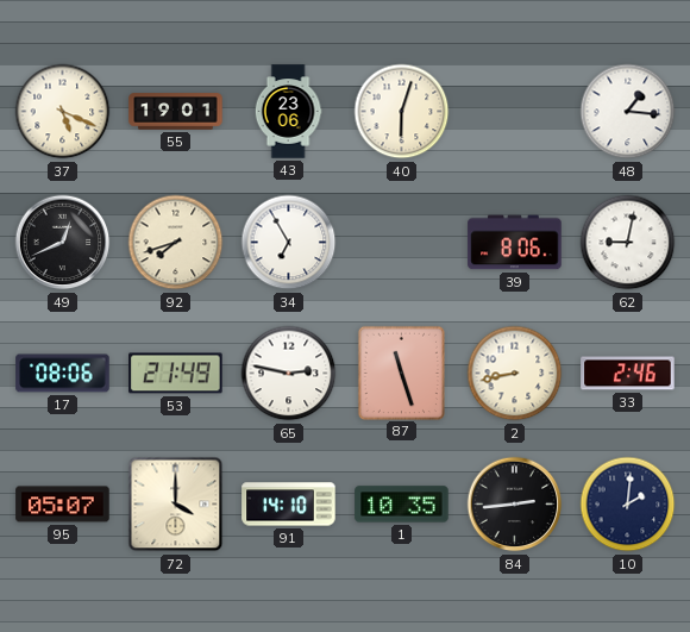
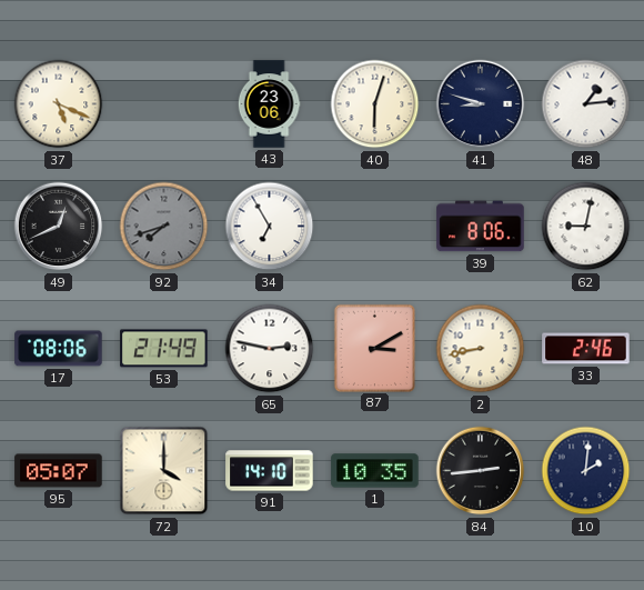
55: 19:01 -> none (176, 112)
41: none -> 8:48 (481, 104)
48: 1:16 -> 1:14 (586, 104)
92 dial: cream -> grey (164, 227)
87: 11:27 -> 3:10 (374, 348)
